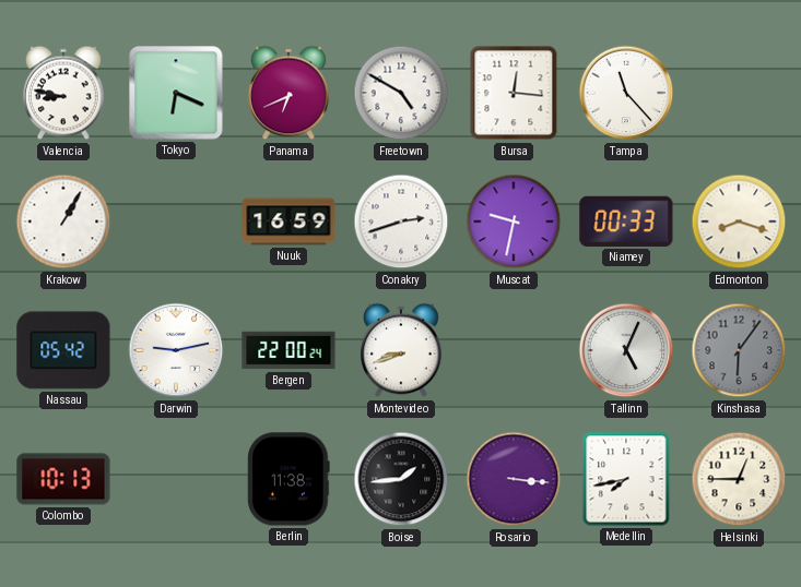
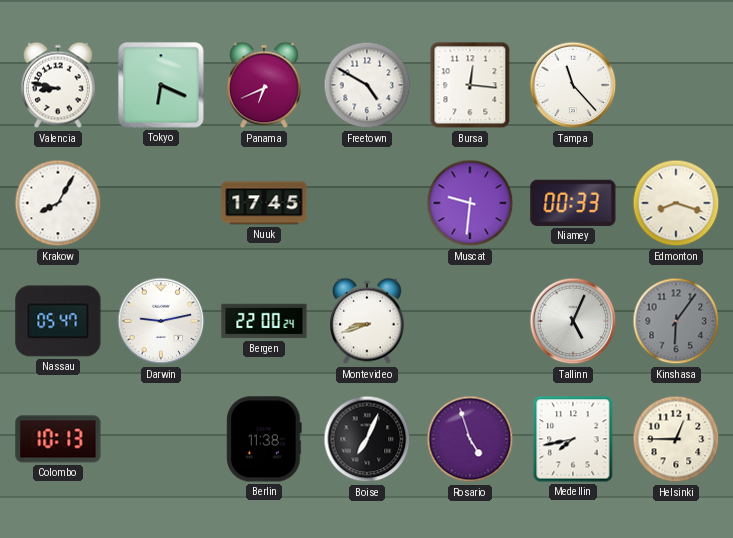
Krakow: 1:05 -> 8:05 (58, 203)
Nuuk: 16:59 -> 17:45 (264, 203)
Conakry: 2:42 -> none (401, 221)
Muscat: 9:32 -> 9:31 (470, 203)
Nassau: 05:42 -> 05:47 (58, 321)
Boise: 1:44 -> 7:04 (367, 439)
Rosario: 3:16 -> 4:57 (470, 439)
